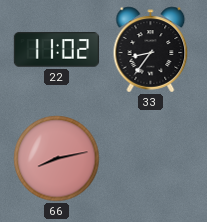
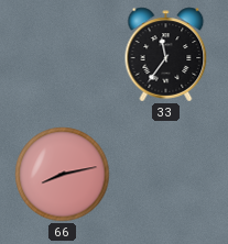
22: 11:02 -> none (56, 50)
33: 8:36 -> 11:36 (166, 55)
